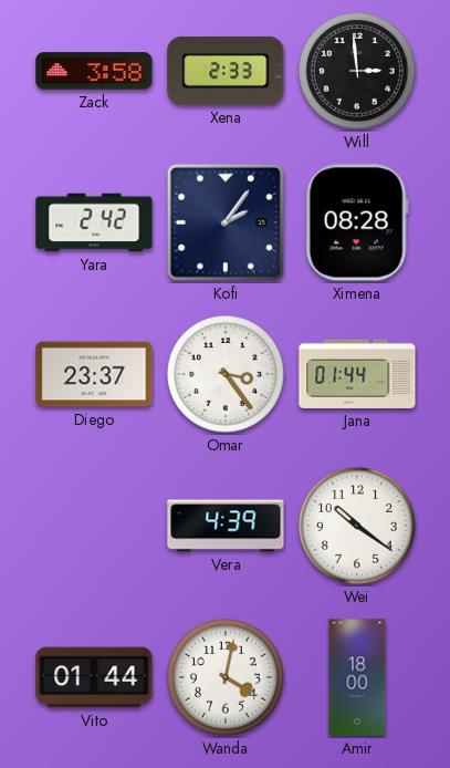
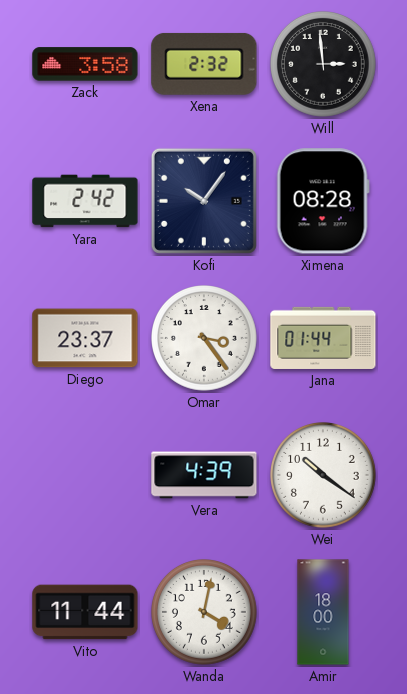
Xena: 2:33 -> 2:32 (204, 64)
Kofi: 2:06 -> 10:06 (204, 201)
Vito: 01:44 -> 11:44 (85, 612)
